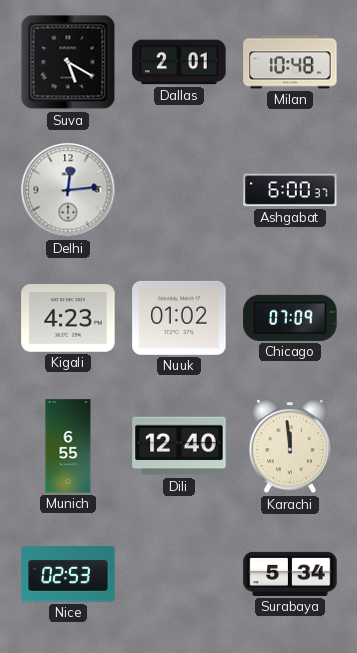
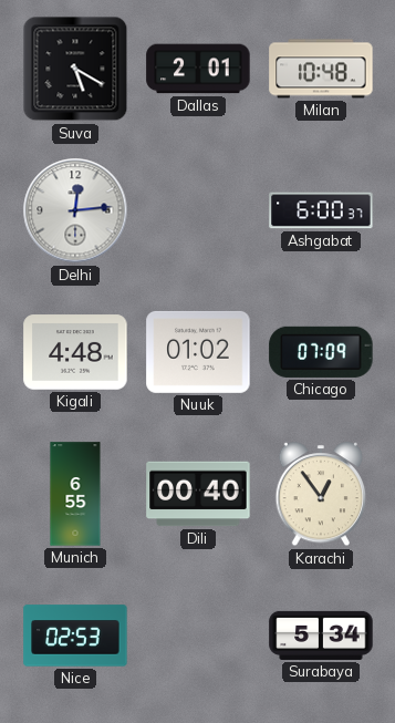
Kigali: 4:23 -> 4:48 (75, 352)
Dili: 12:40 -> 00:40 (198, 494)
Karachi: 11:59 -> 12:54 (321, 495)
